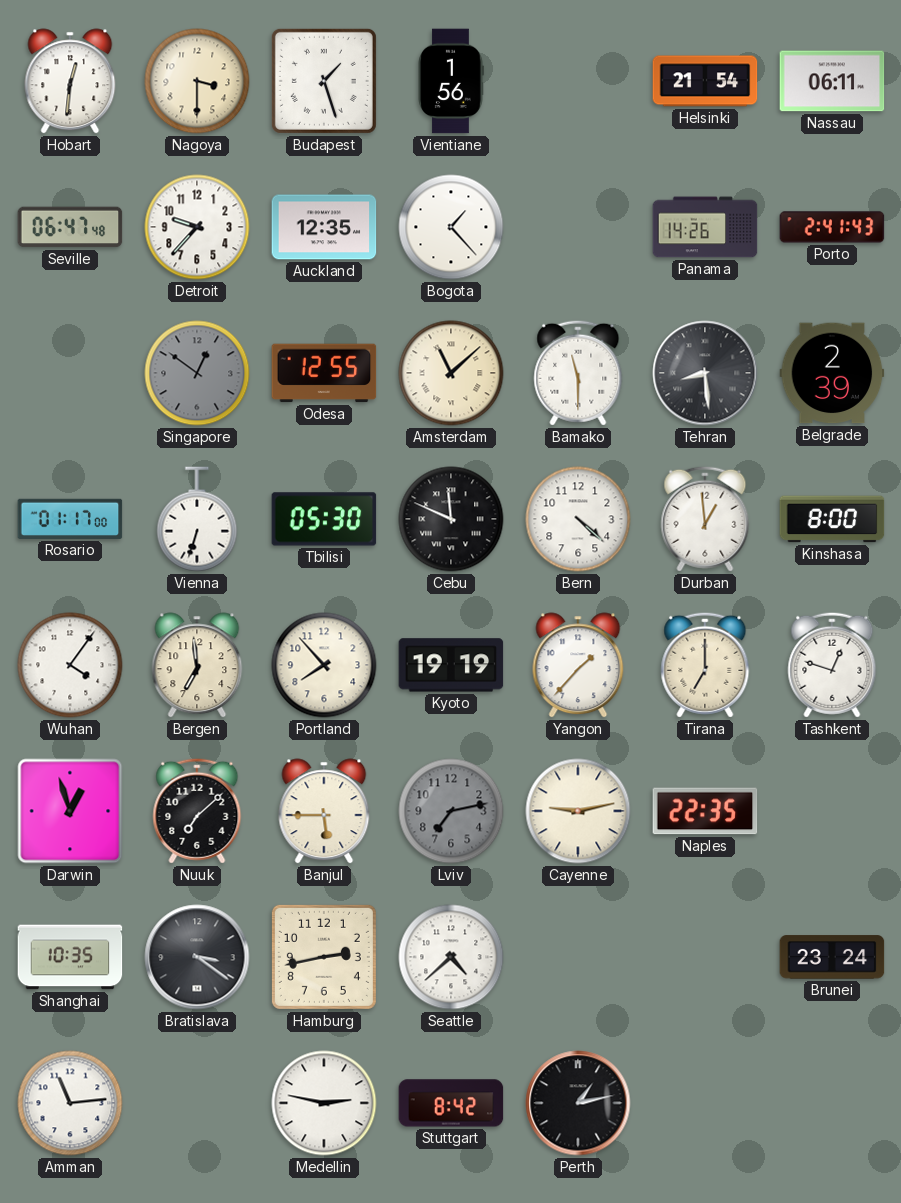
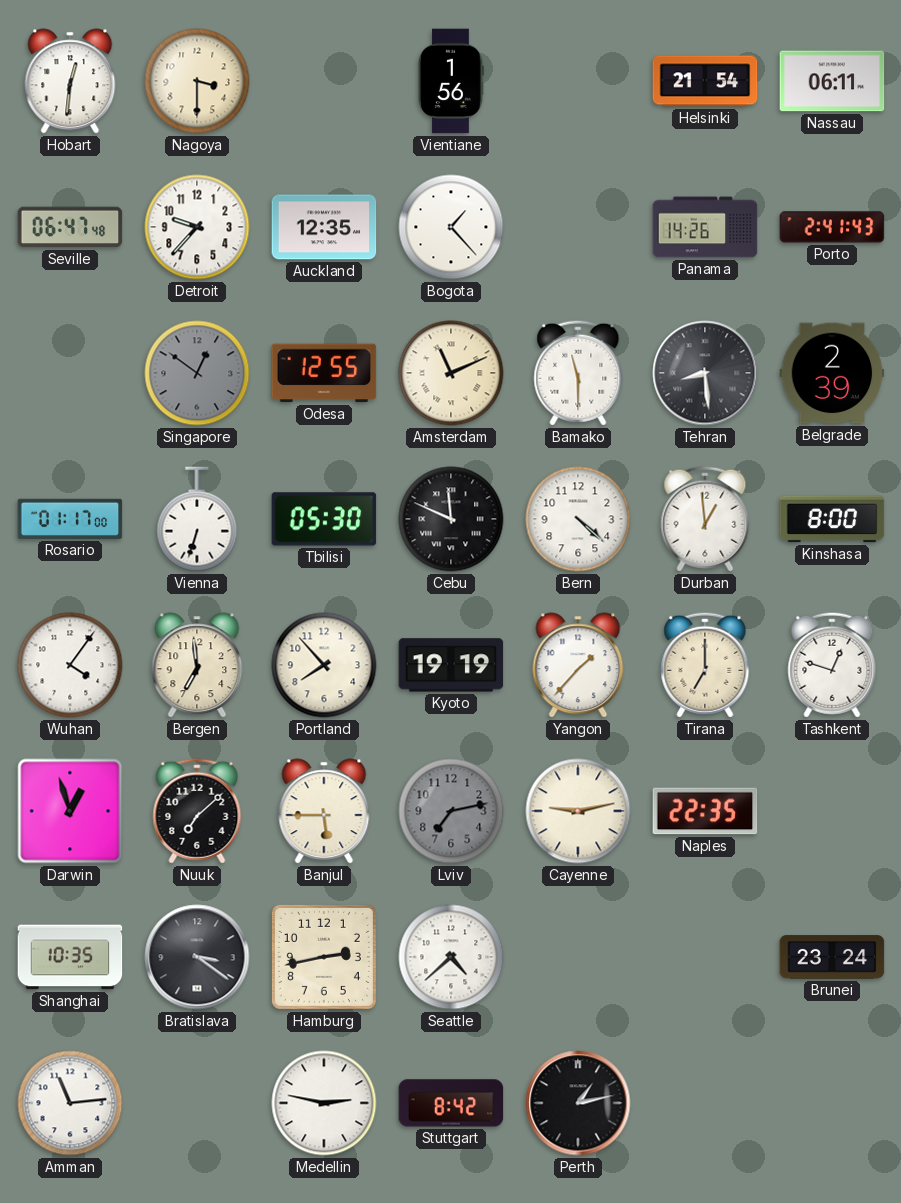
Budapest: 1:27 -> none (324, 81)
Amsterdam: 11:08 -> 11:11 (451, 373)
